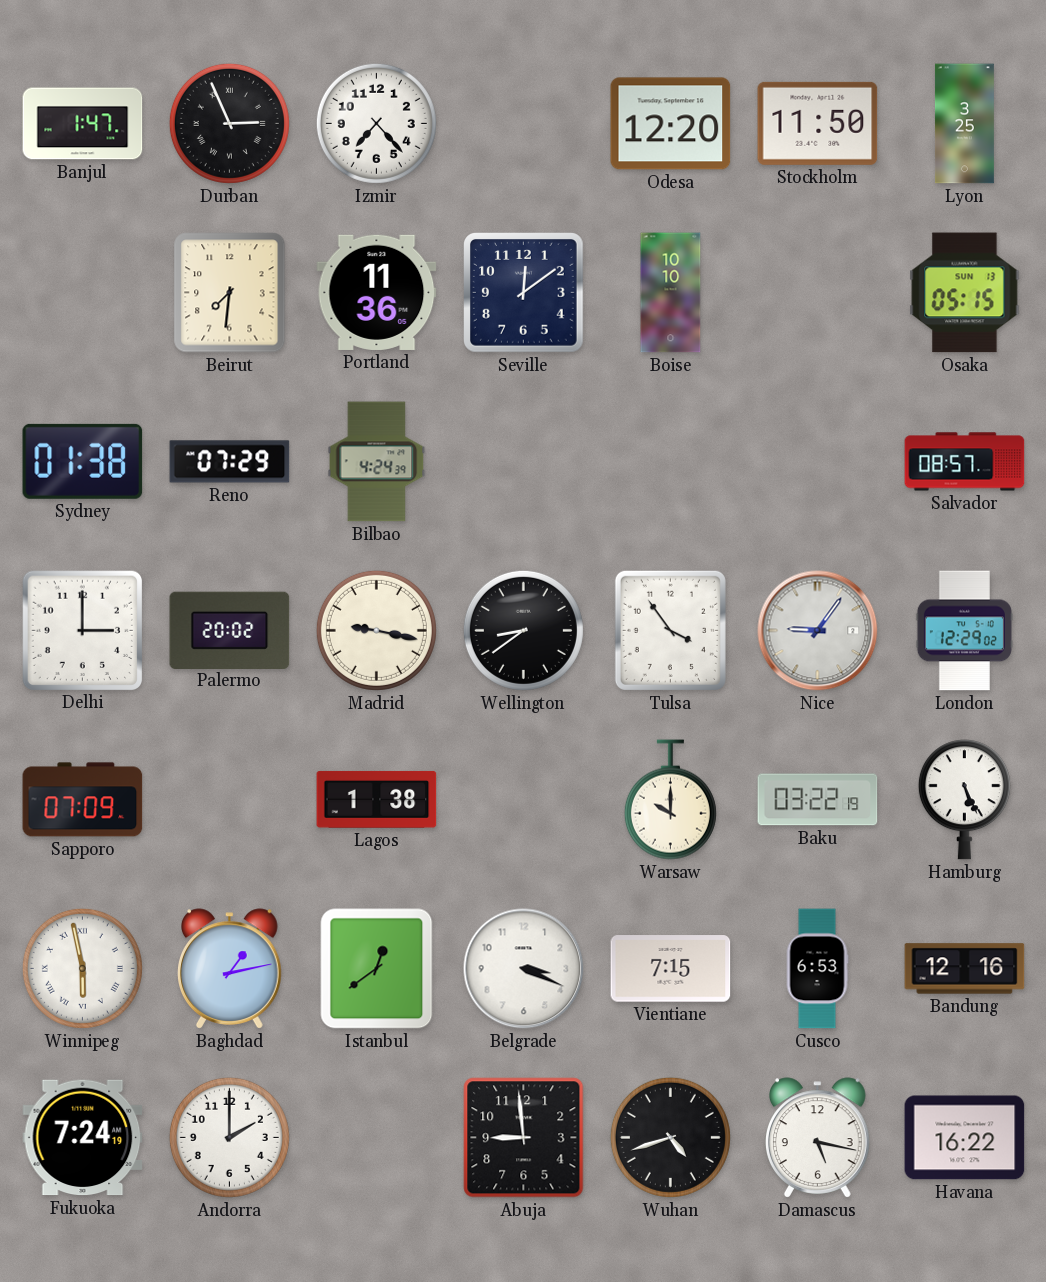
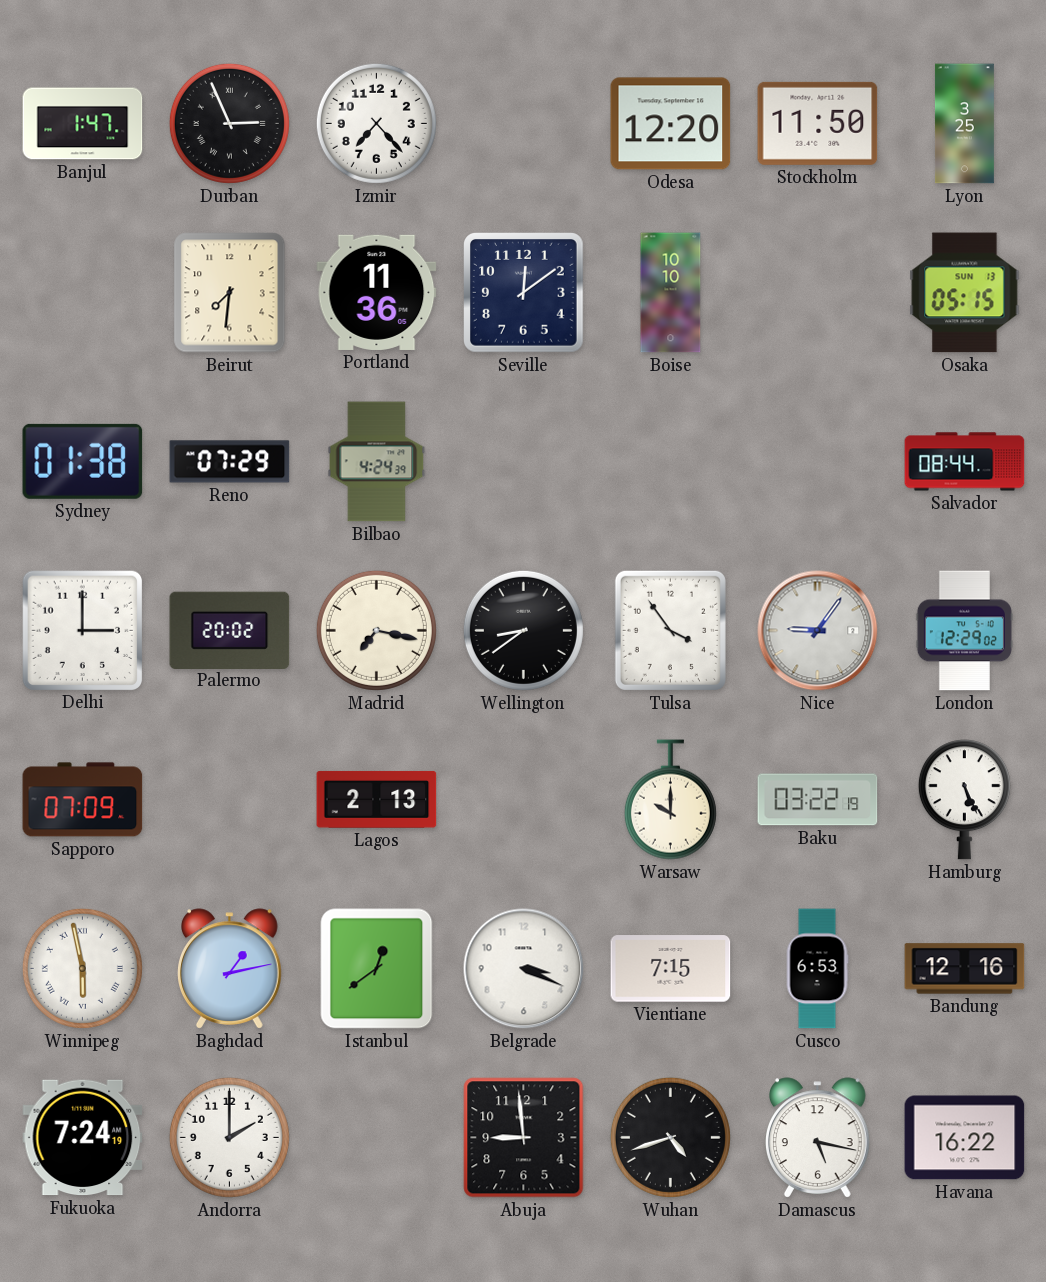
Salvador: 08:57 -> 08:44 (965, 462)
Madrid: 9:17 -> 7:17 (376, 630)
Lagos: 1:38 -> 2:13 (377, 800)
